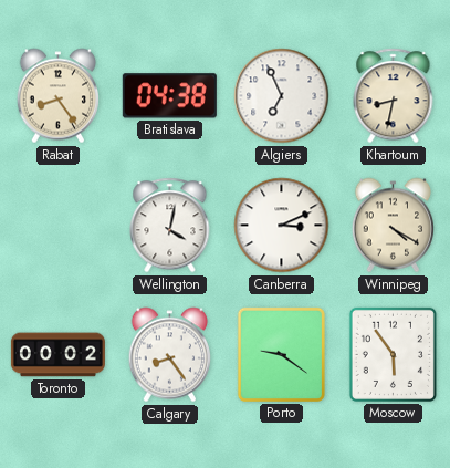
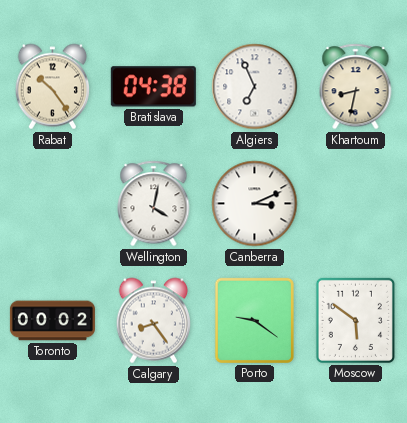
Rabat: 8:24 -> 10:24 (52, 87)
Winnipeg: 4:20 -> none (393, 226)
Moscow: 5:54 -> 5:51 (355, 320)
